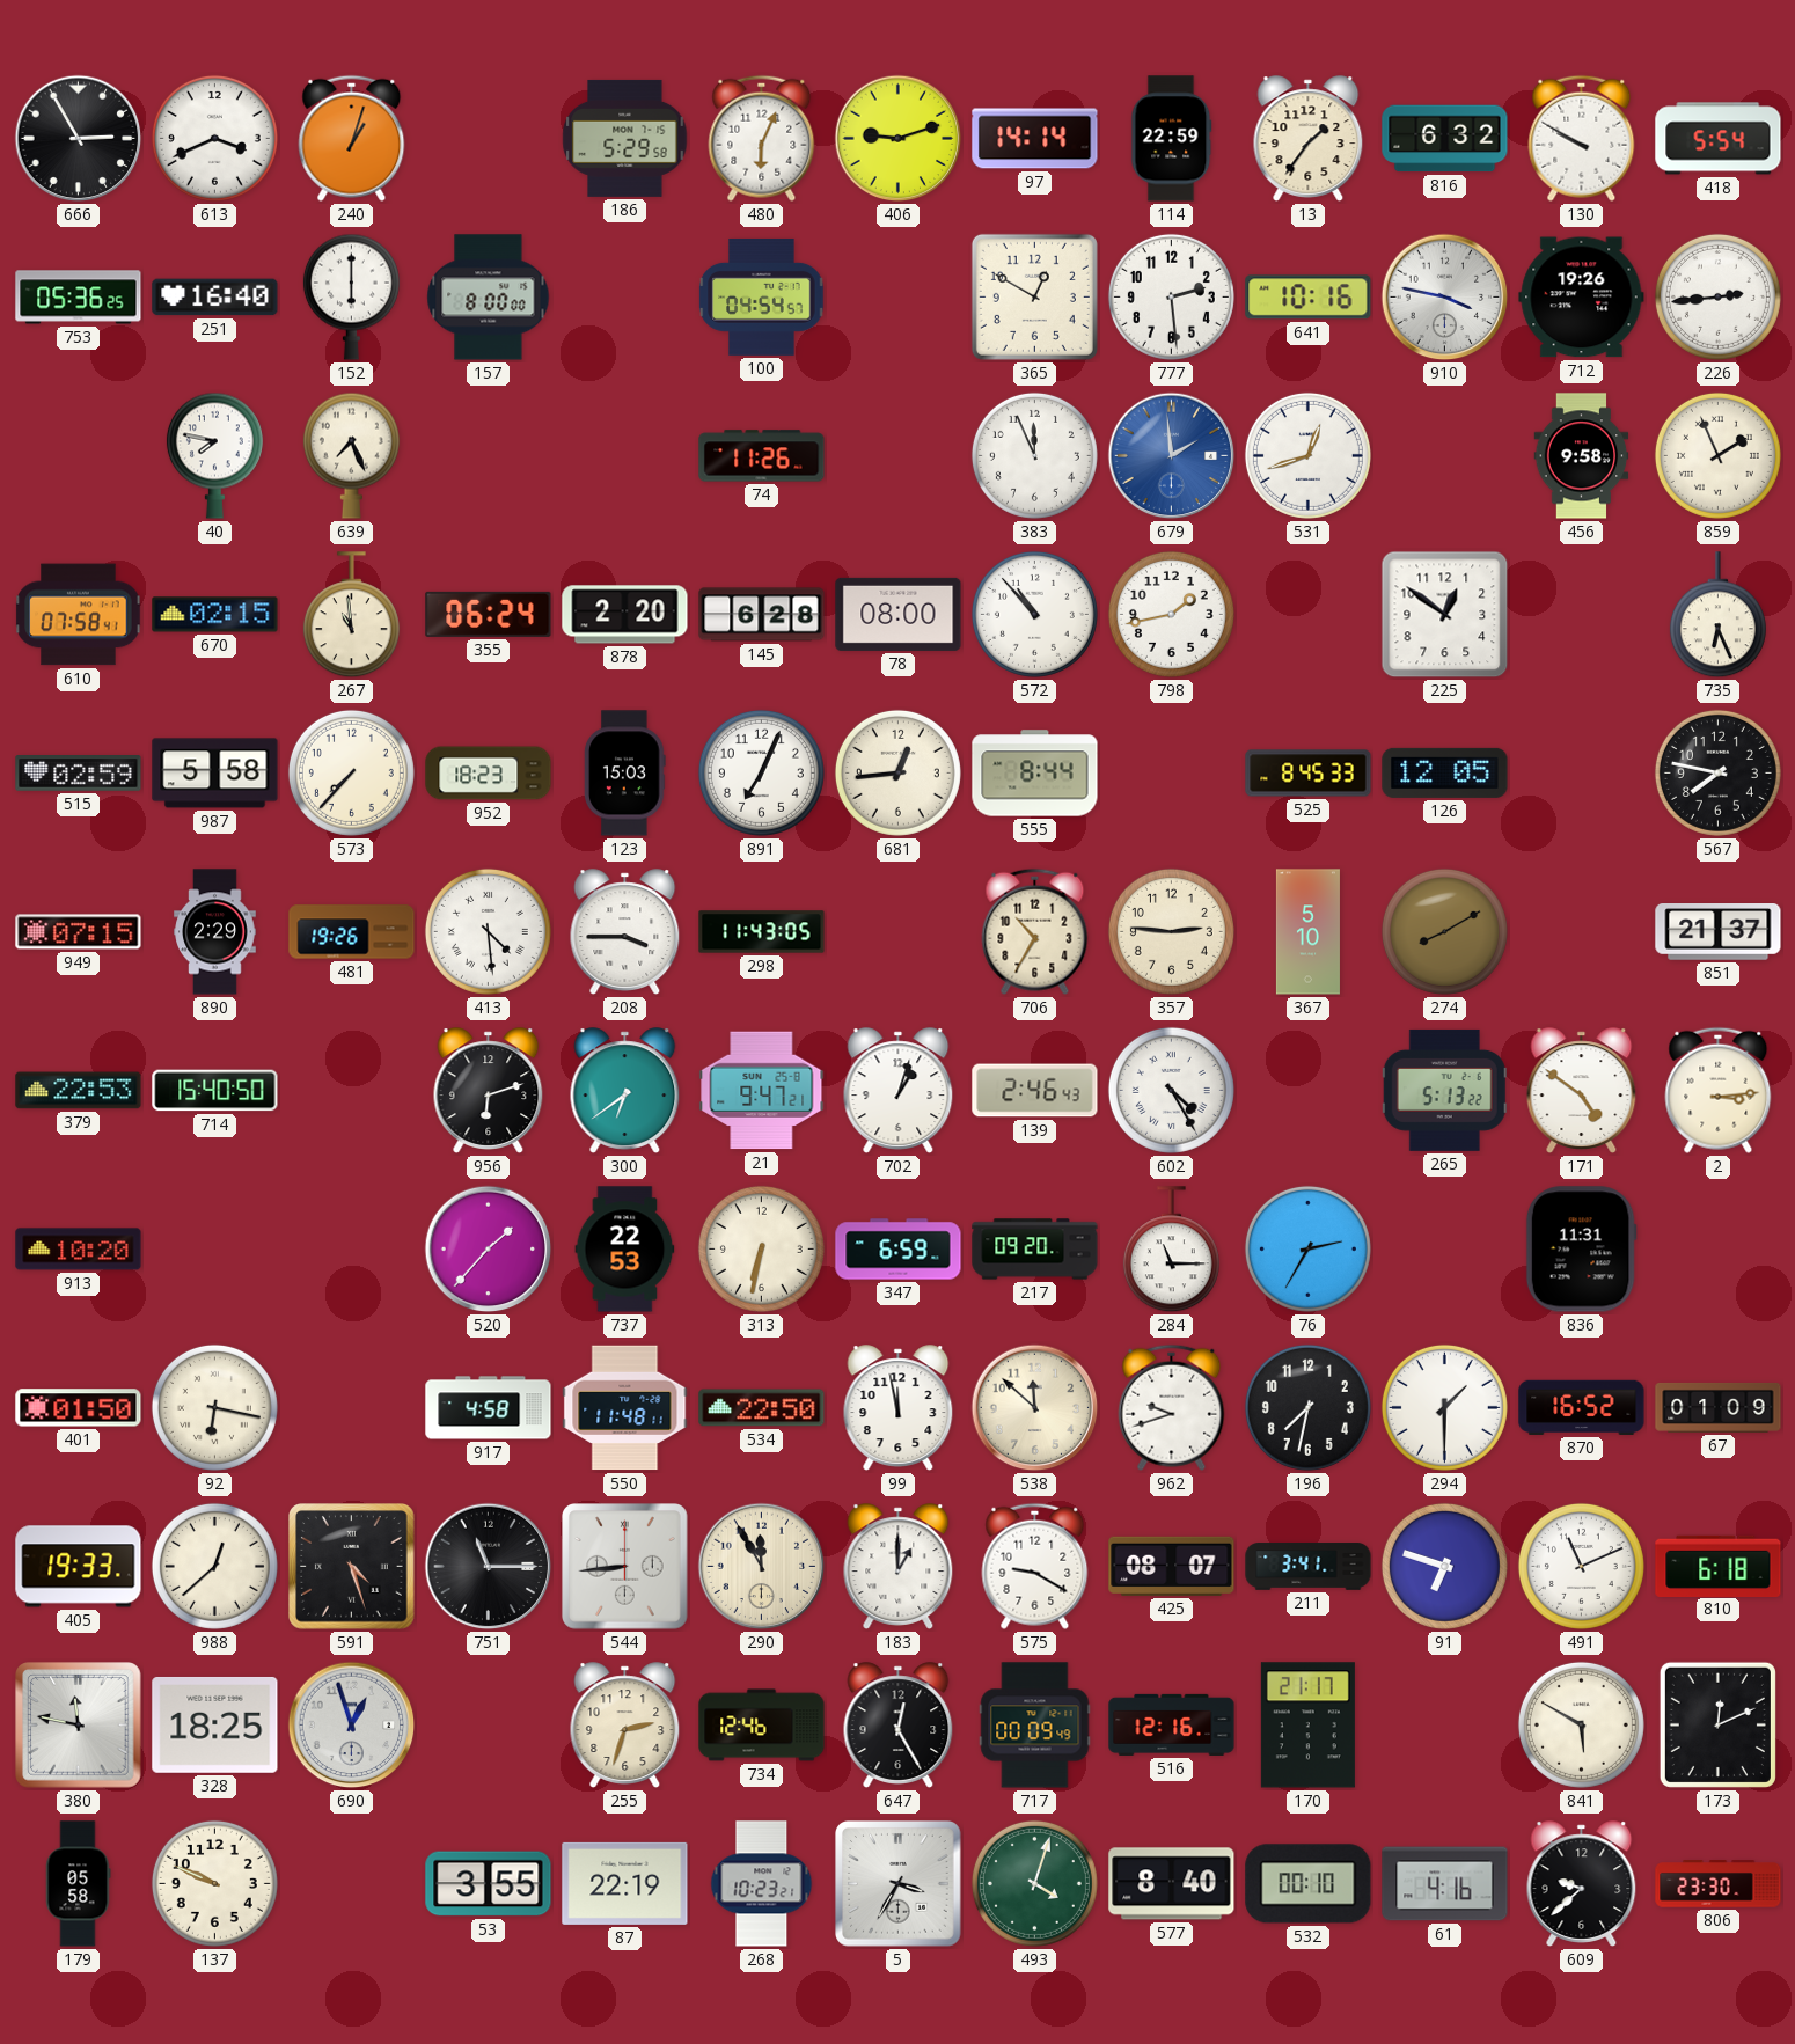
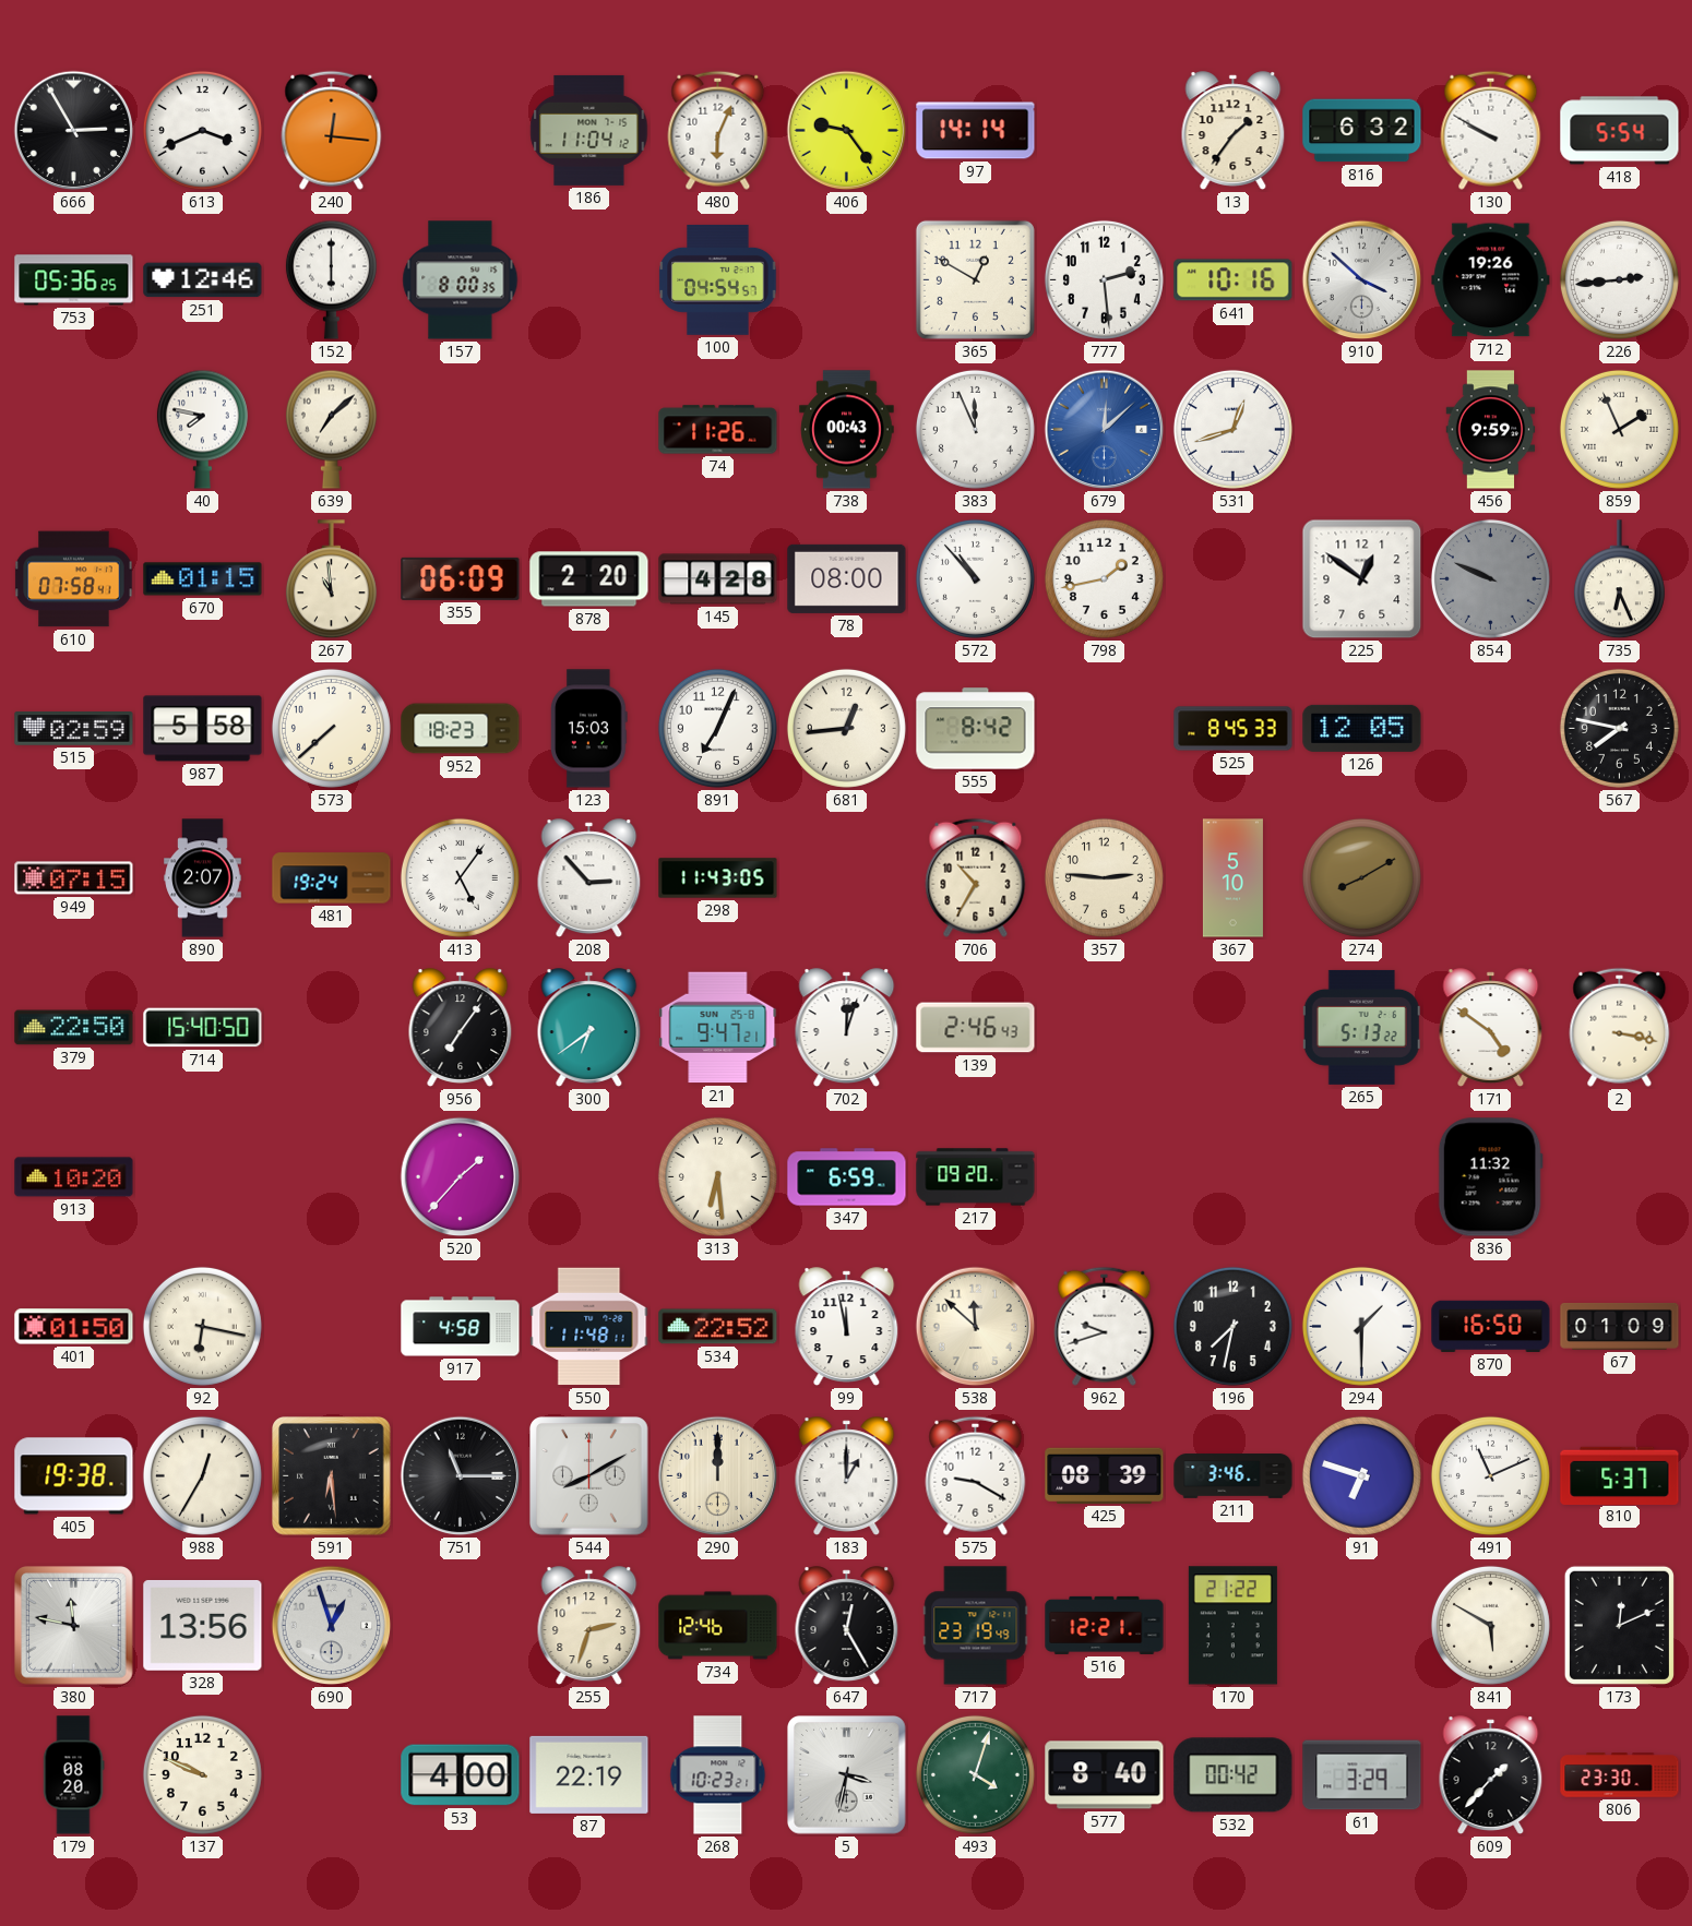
240: 1:03 -> 12:16 (332, 130)
186: 5:29 -> 11:04 (589, 130)
406: 9:12 -> 9:24 (847, 131)
114: 22:59 -> none (1172, 139)
251: 16:40 -> 12:46 (203, 280)
157: 8:00:00 -> 8:00:35 (461, 280)
910: 3:47 -> 3:52 (1362, 280)
639: 7:26 -> 7:08 (331, 429)
738: none -> 00:43 (847, 430)
679: 1:59 -> 12:08 (1105, 430)
456: 9:58 -> 9:59 (1491, 430)
670: 02:15 -> 01:15 (203, 579)
355: 06:24 -> 06:09 (461, 578)
145: 6:28 -> 4:28 (718, 579)
854: none -> 9:49 (1490, 578)
573: 7:37 -> 7:38 (331, 728)
555: 8:44 -> 8:42 (976, 729)
890: 2:29 -> 2:07 (203, 878)
481: 19:26 -> 19:24 (332, 878)
413: 4:29 -> 5:06 (460, 877)
208: 3:45 -> 2:53 (589, 878)
851: 21:37 -> none (1719, 932)
379: 22:53 -> 22:50 (74, 1028)
956: 6:12 -> 7:06 (461, 1028)
702: 1:03 -> 12:03 (847, 1028)
602: 4:25 -> none (1171, 1090)
2: 3:14 -> 3:17 (1620, 1027)
737: 22:53 -> none (625, 1250)
313: 6:32 -> 6:29 (717, 1176)
284: 11:15 -> none (1171, 1250)
76: 2:35 -> none (1307, 1248)
836: 11:31 -> 11:32 (1490, 1177)
534: 22:50 -> 22:52 (718, 1327)
870: 16:52 -> 16:50 (1491, 1326)
405: 19:33 -> 19:38 (74, 1476)
988: 12:38 -> 12:35 (202, 1475)
591: 4:27 -> 6:29 (332, 1476)
544: 8:44 -> 8:10 (589, 1476)
290: 11:55 -> 12:00 (718, 1476)
425: 08:07 -> 08:39 (1105, 1475)
211: 3:41 -> 3:46 (1234, 1476)
810: 6:18 -> 5:37 (1620, 1475)
328: 18:25 -> 13:56 (203, 1625)
717: 00:09 -> 23:19 (976, 1626)
516: 12:16 -> 12:21 (1105, 1625)
170: 21:17 -> 21:22 (1232, 1626)
179: 05:58 -> 08:20 (73, 1775)
53: 3:55 -> 4:00 (461, 1775)
5: 3:35 -> 3:32 (847, 1775)
532: 00:10 -> 00:42 (1234, 1775)
61: 4:16 -> 3:29 (1362, 1775)
609: 9:38 -> 1:37 (1491, 1775)
